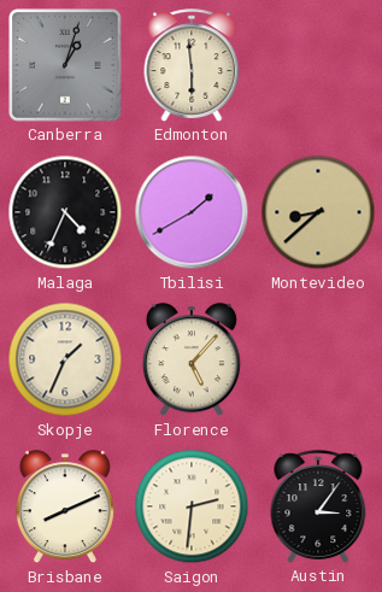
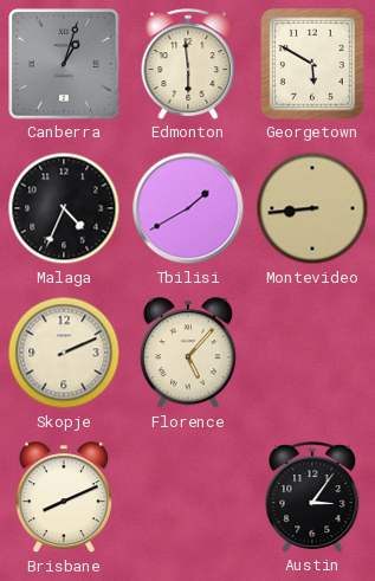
Georgetown: none -> 5:50 (312, 64)
Montevideo: 8:38 -> 8:44 (312, 208)
Skopje: 1:34 -> 2:11 (64, 353)
Saigon: 2:31 -> none (192, 506)
